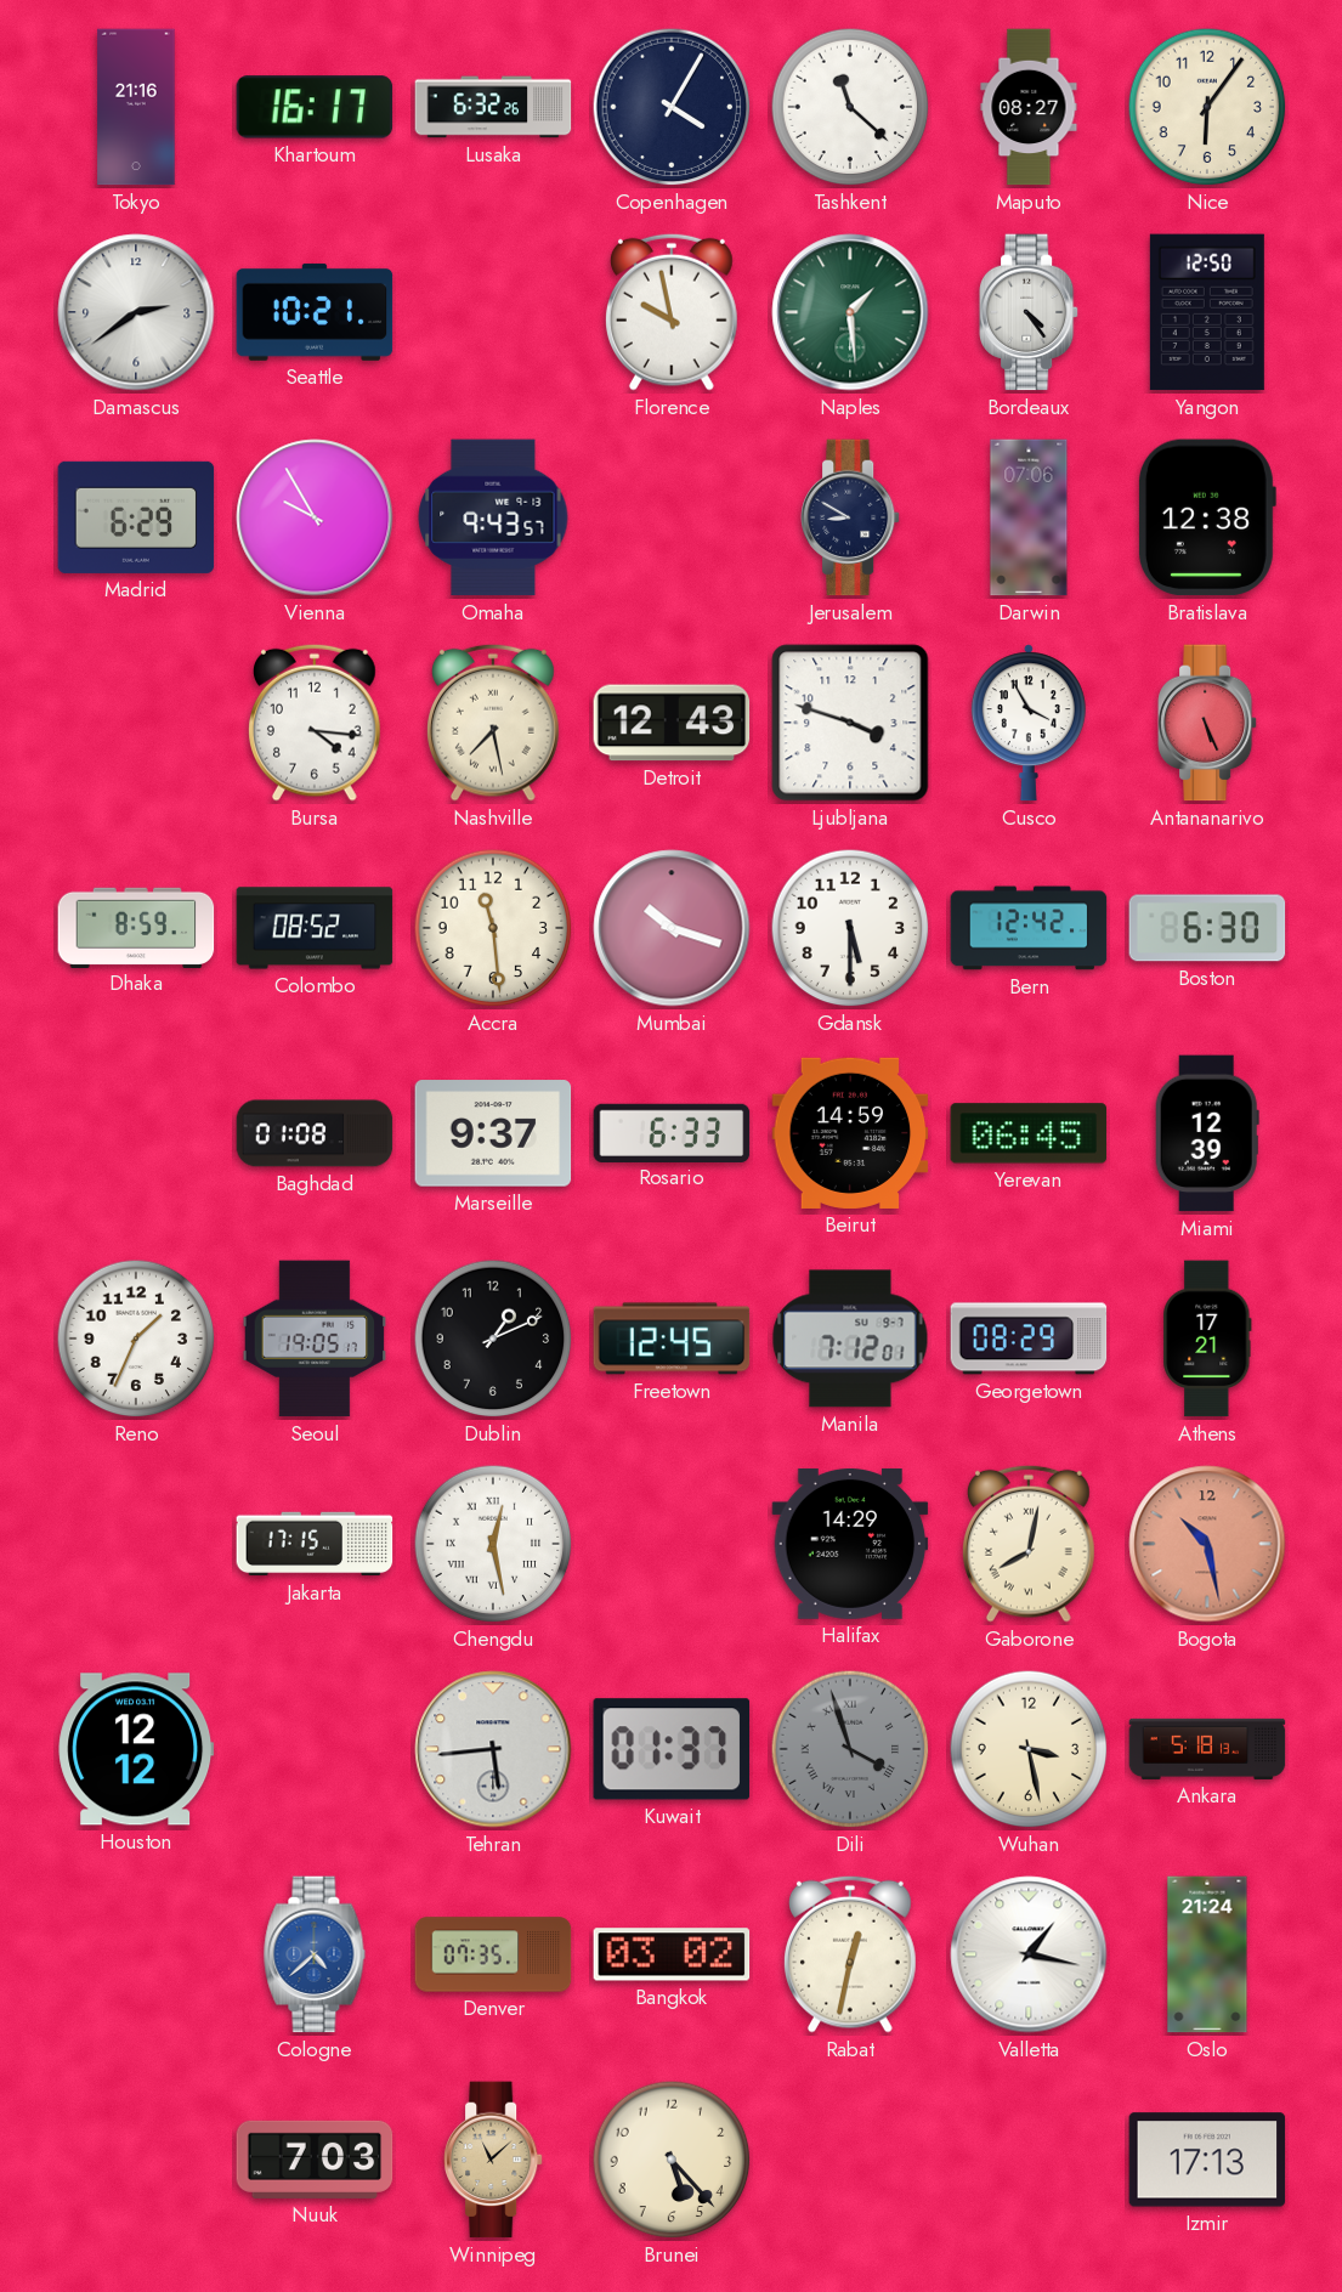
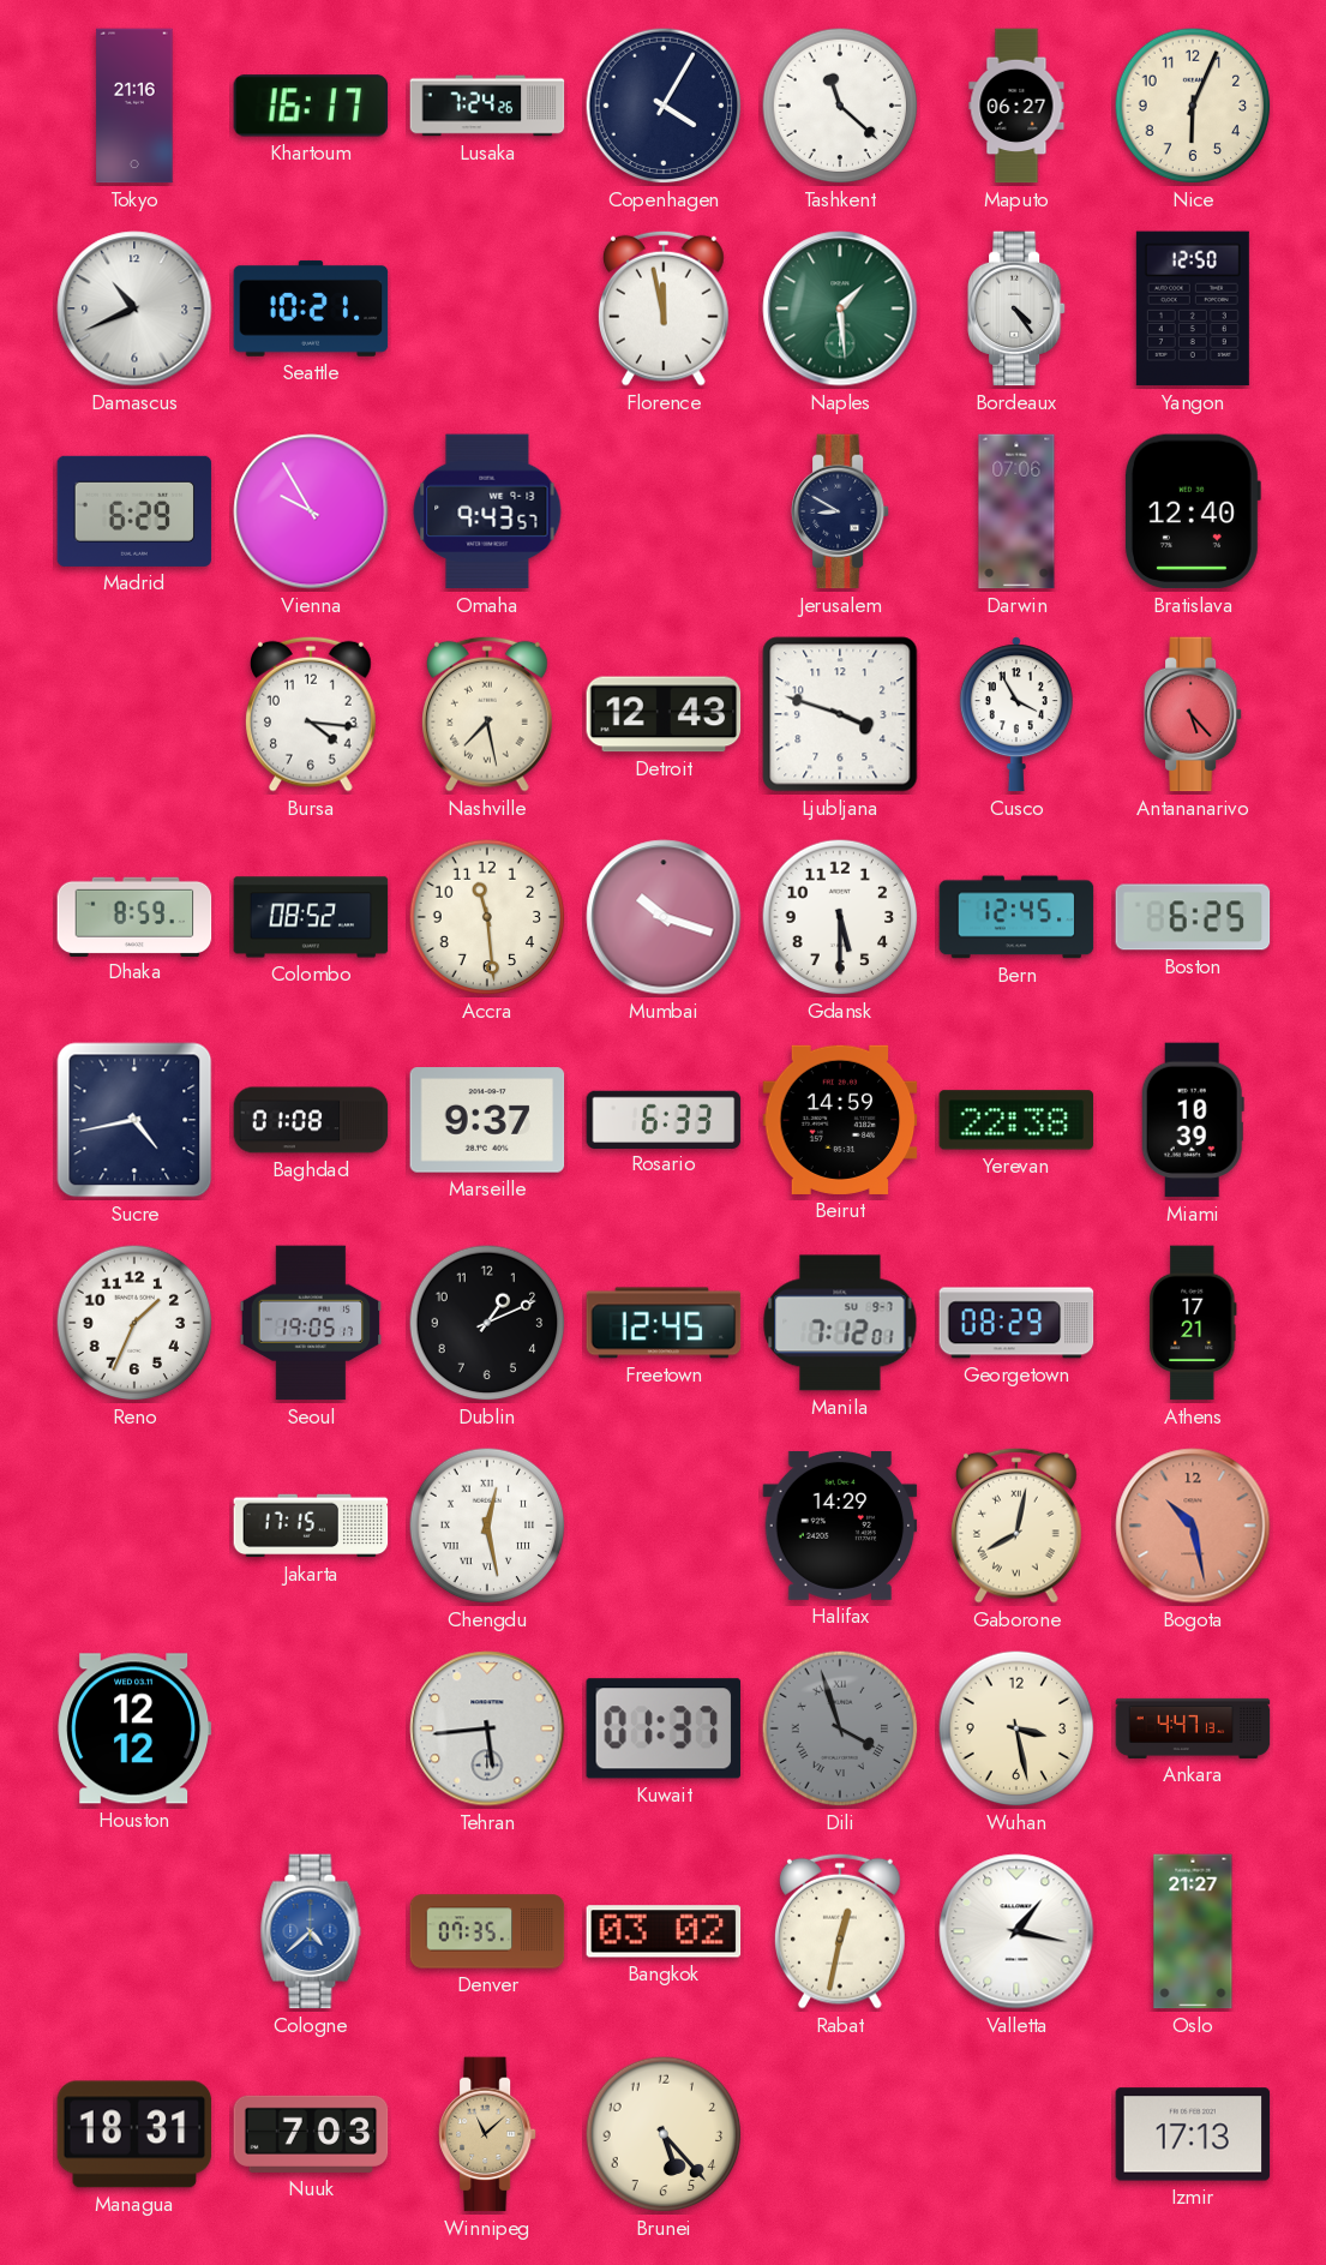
Lusaka: 6:32 -> 7:24 (487, 106)
Maputo: 08:27 -> 06:27 (1016, 106)
Nice: 6:06 -> 6:04 (1193, 106)
Damascus: 2:39 -> 10:41 (134, 308)
Florence: 9:58 -> 11:58 (664, 308)
Bratislava: 12:38 -> 12:40 (1192, 511)
Antananarivo: 5:26 -> 5:23 (1193, 714)
Bern: 12:42 -> 12:45 (1016, 917)
Boston: 6:30 -> 6:25 (1193, 917)
Sucre: none -> 4:43 (134, 1120)
Yerevan: 06:45 -> 22:38 (1016, 1120)
Miami: 12:39 -> 10:39 (1193, 1120)
Ankara: 5:18 -> 4:47 (1193, 1728)
Oslo: 21:24 -> 21:27 (1193, 1931)
Managua: none -> 18:31 (134, 2134)
